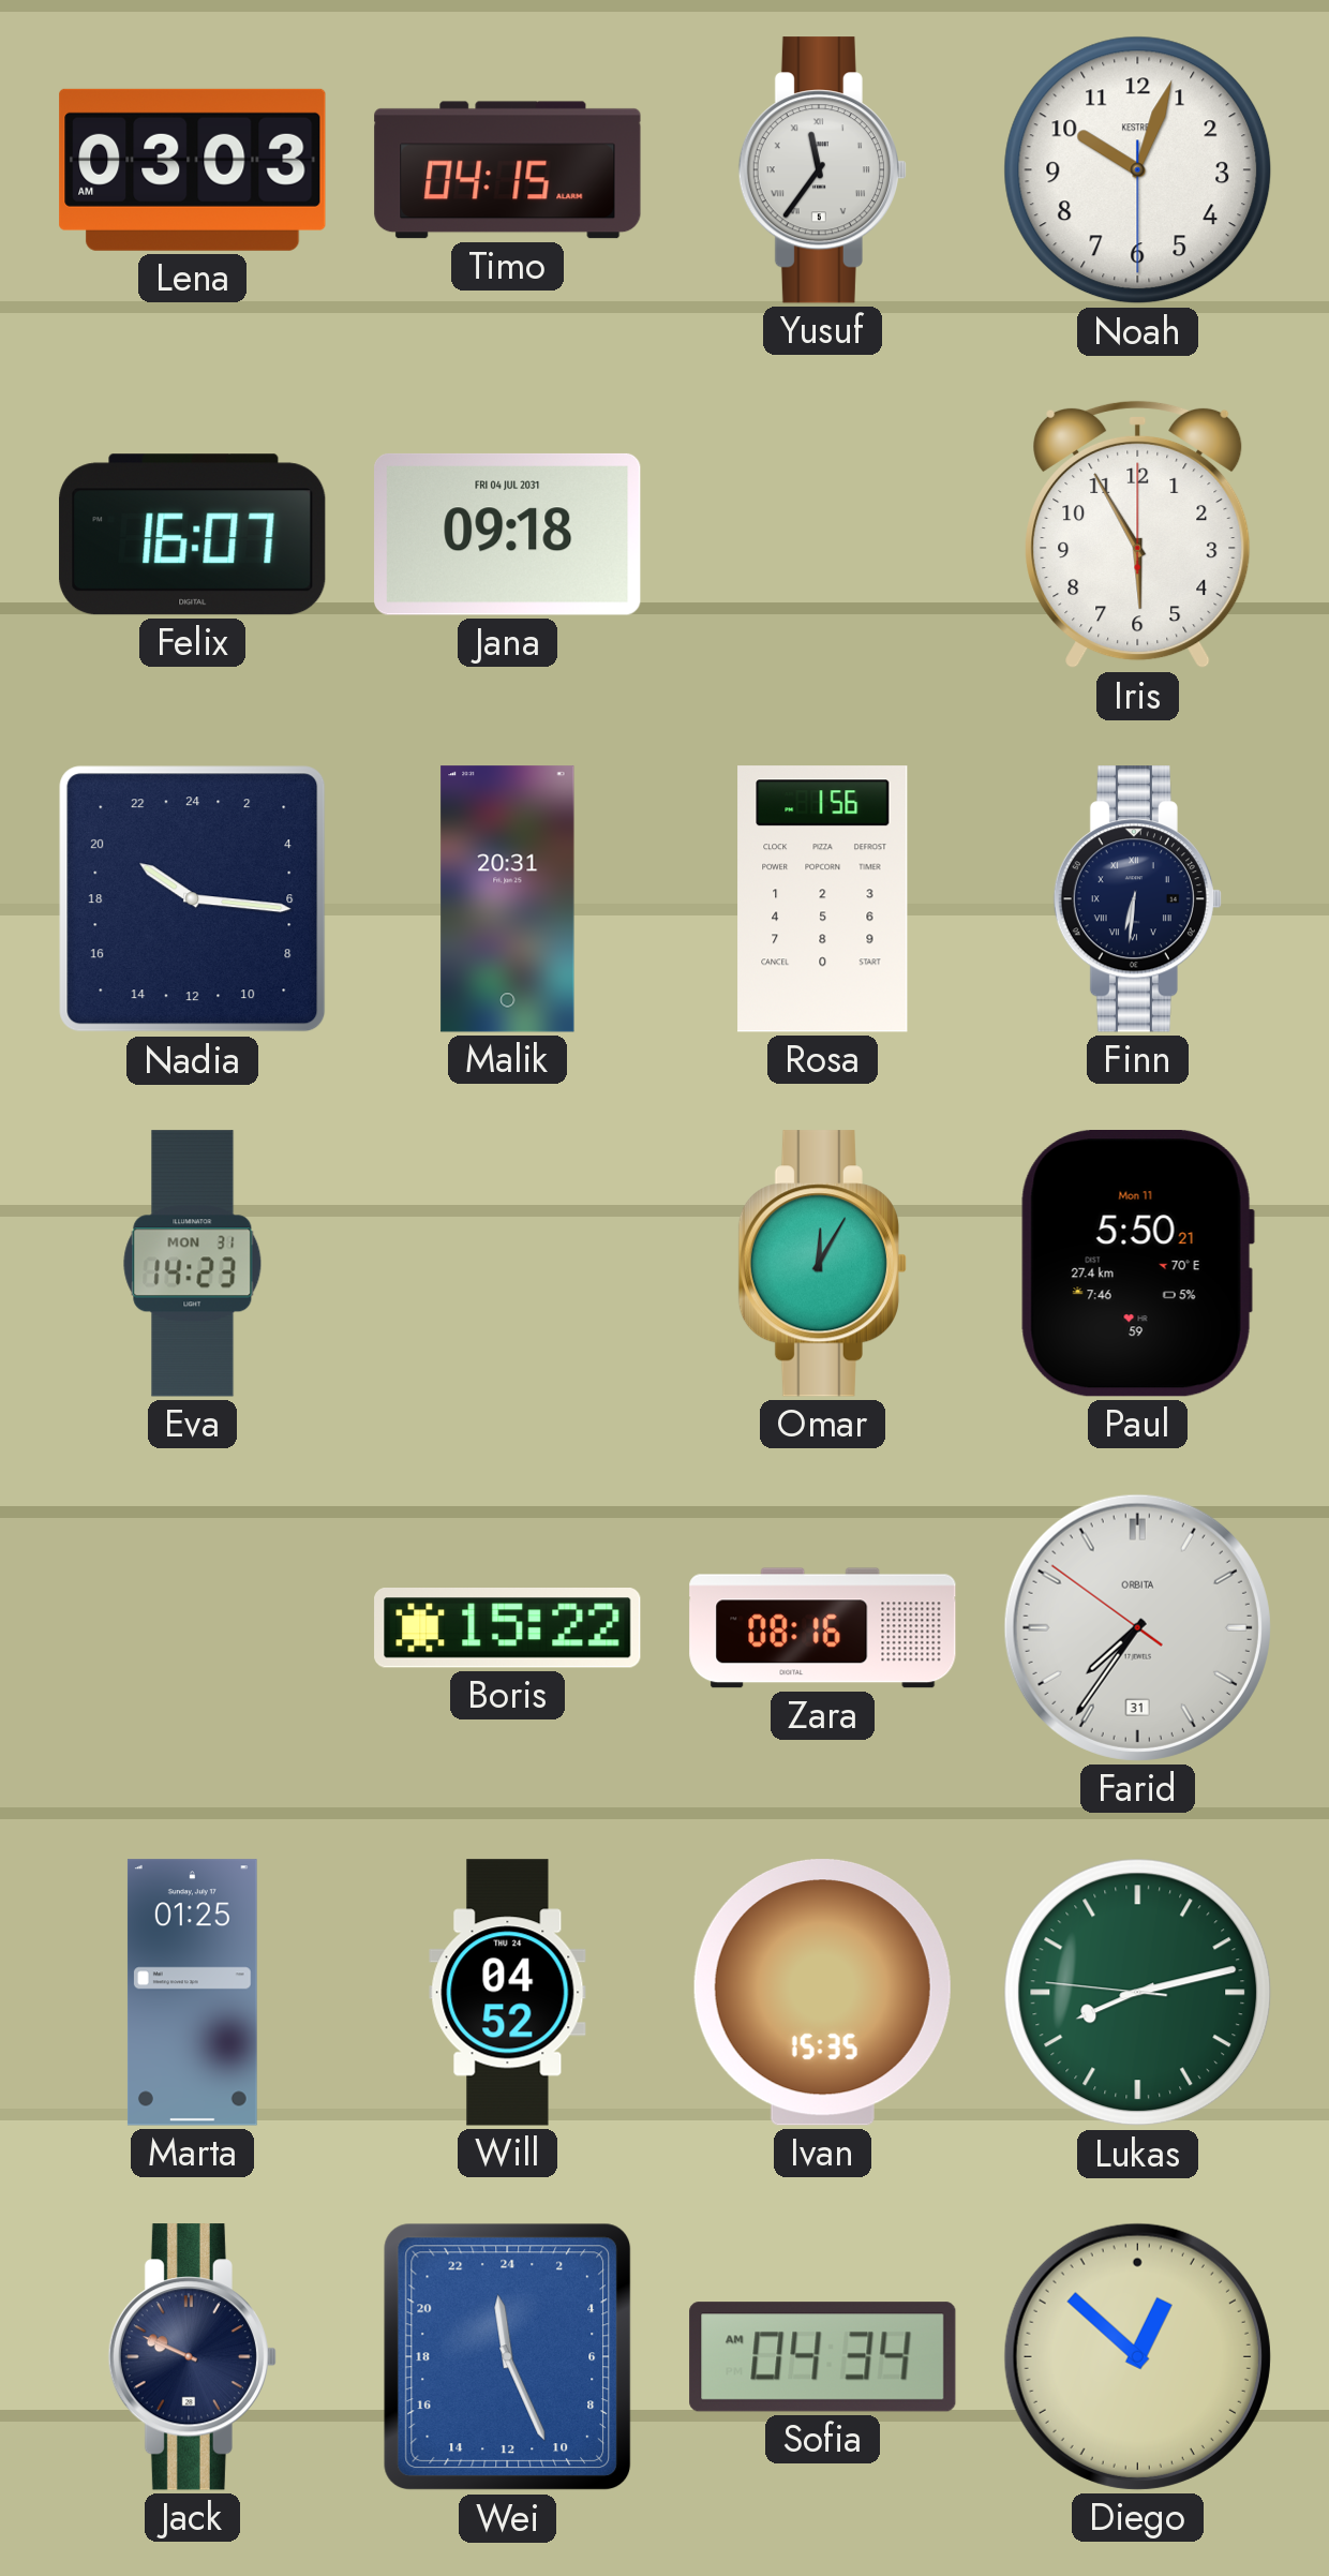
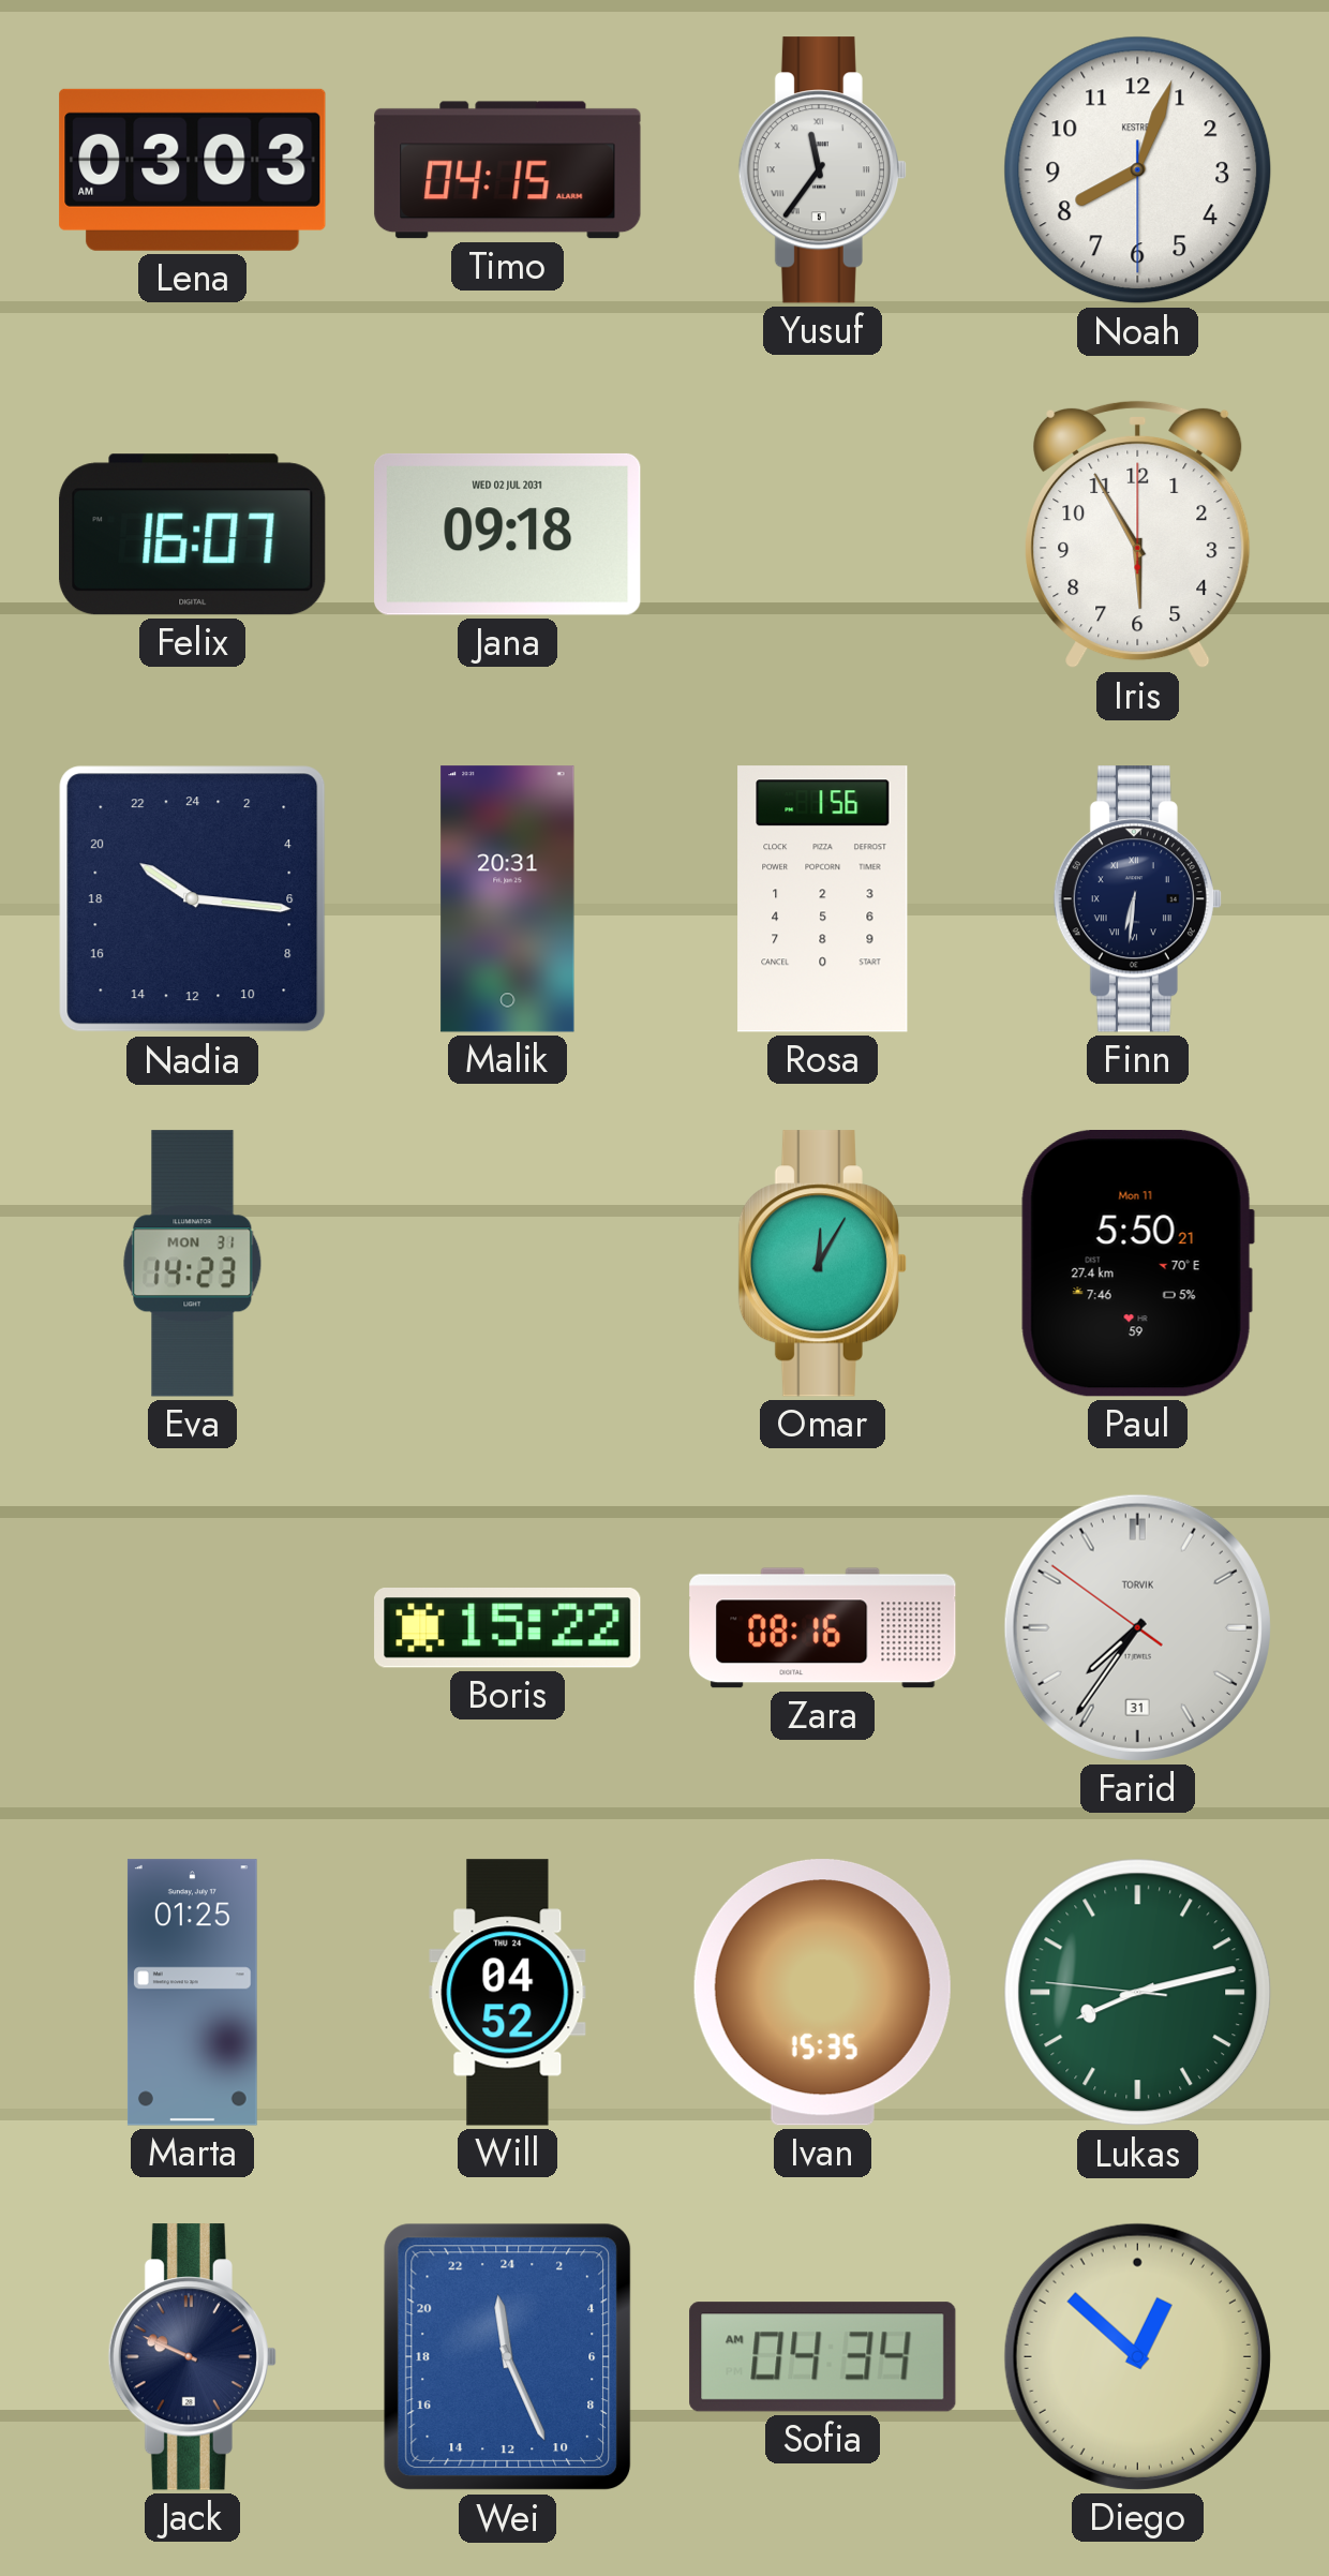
Noah: 10:03 -> 8:03 (1138, 170)
Jana date: FRI 04 JUL 2031 -> WED 02 JUL 2031 (508, 534)
Farid brand: ORBITA -> TORVIK (1137, 1627)
